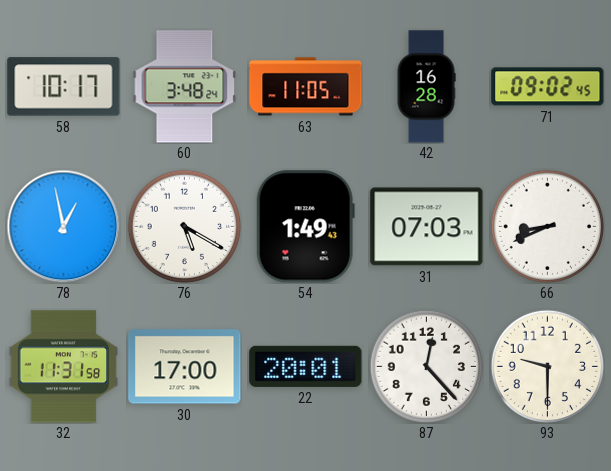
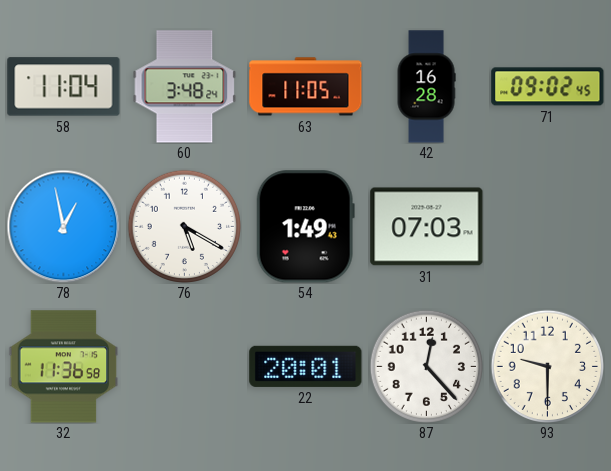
58: 10:17 -> 11:04 (64, 87)
66: 8:41 -> none (547, 226)
32: 11:31 -> 11:36 (64, 367)
30: 17:00 -> none (185, 367)
